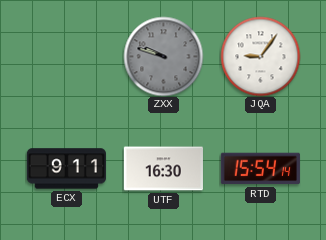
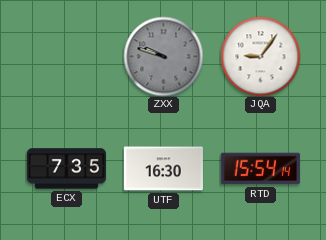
ECX: 9:11 -> 7:35 (66, 169)
